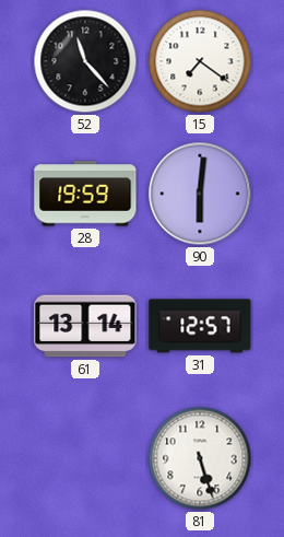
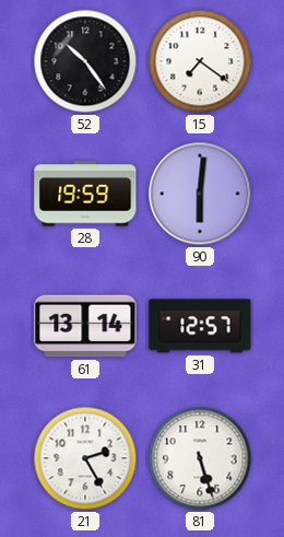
52: 11:23 -> 10:24 (85, 61)
21: none -> 2:25 (85, 458)
